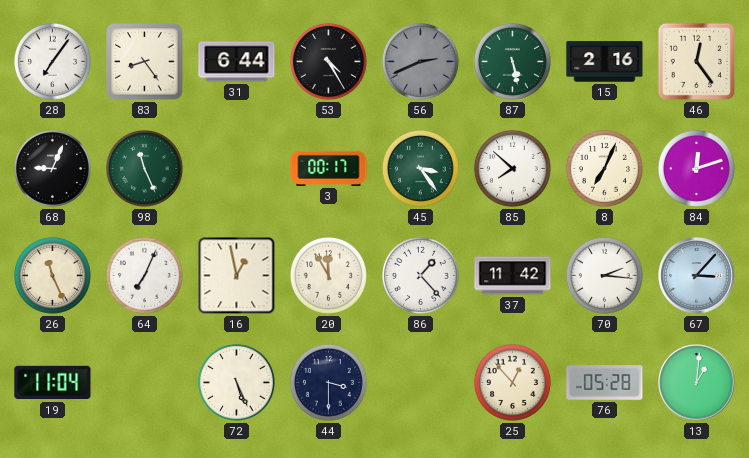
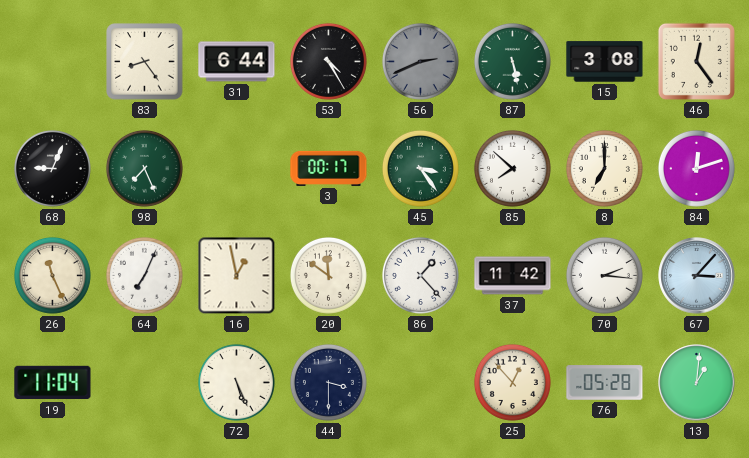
28: 7:06 -> none (52, 61)
15: 2:16 -> 3:08 (605, 62)
98: 11:26 -> 7:26 (144, 168)
8: 7:04 -> 7:00 (604, 168)
20: 11:55 -> 11:51 (328, 275)
